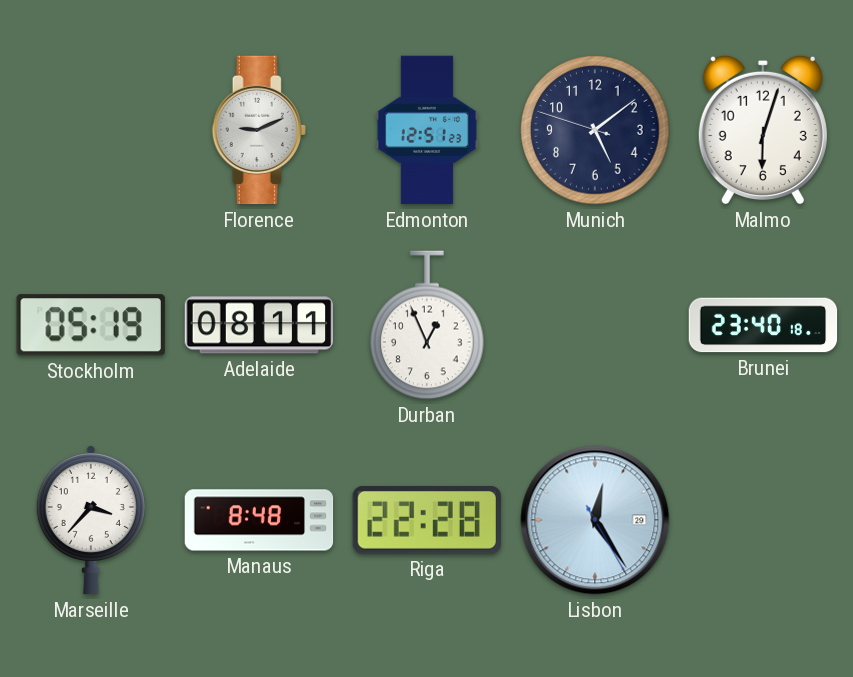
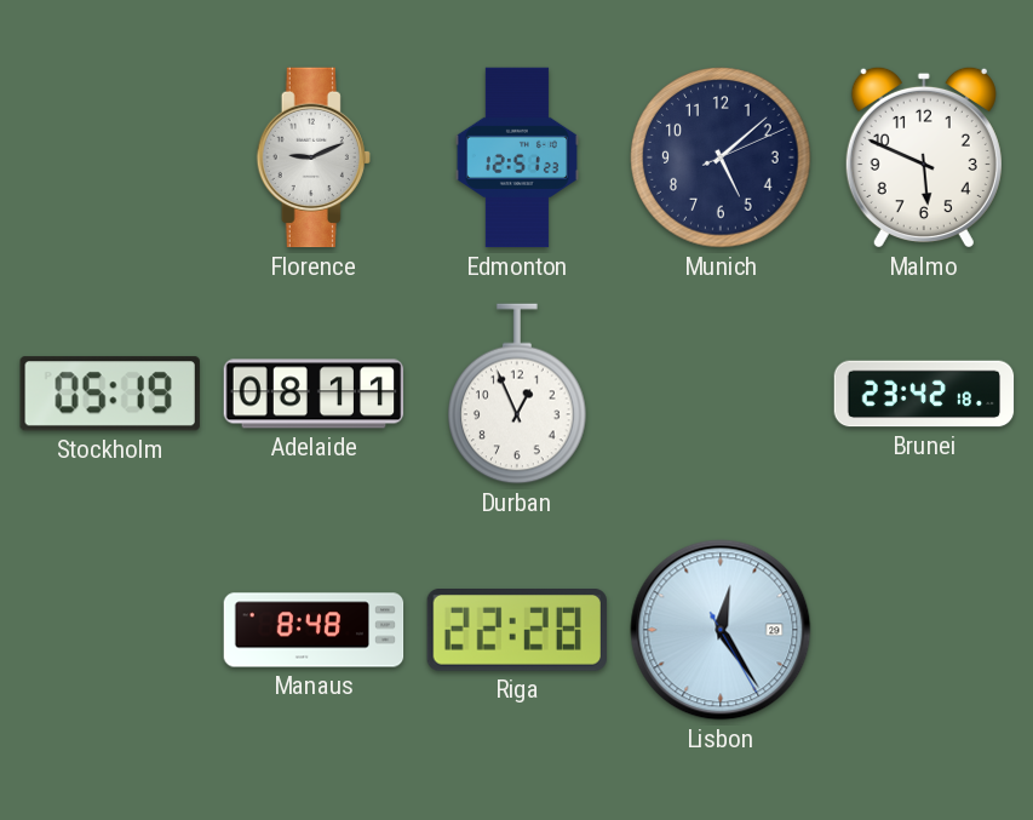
Munich: 5:08:48 -> 5:08:11 (721, 157)
Malmo: 6:03 -> 5:49 (924, 157)
Brunei: 23:40 -> 23:42 (924, 394)
Marseille: 3:37 -> none (91, 520)
